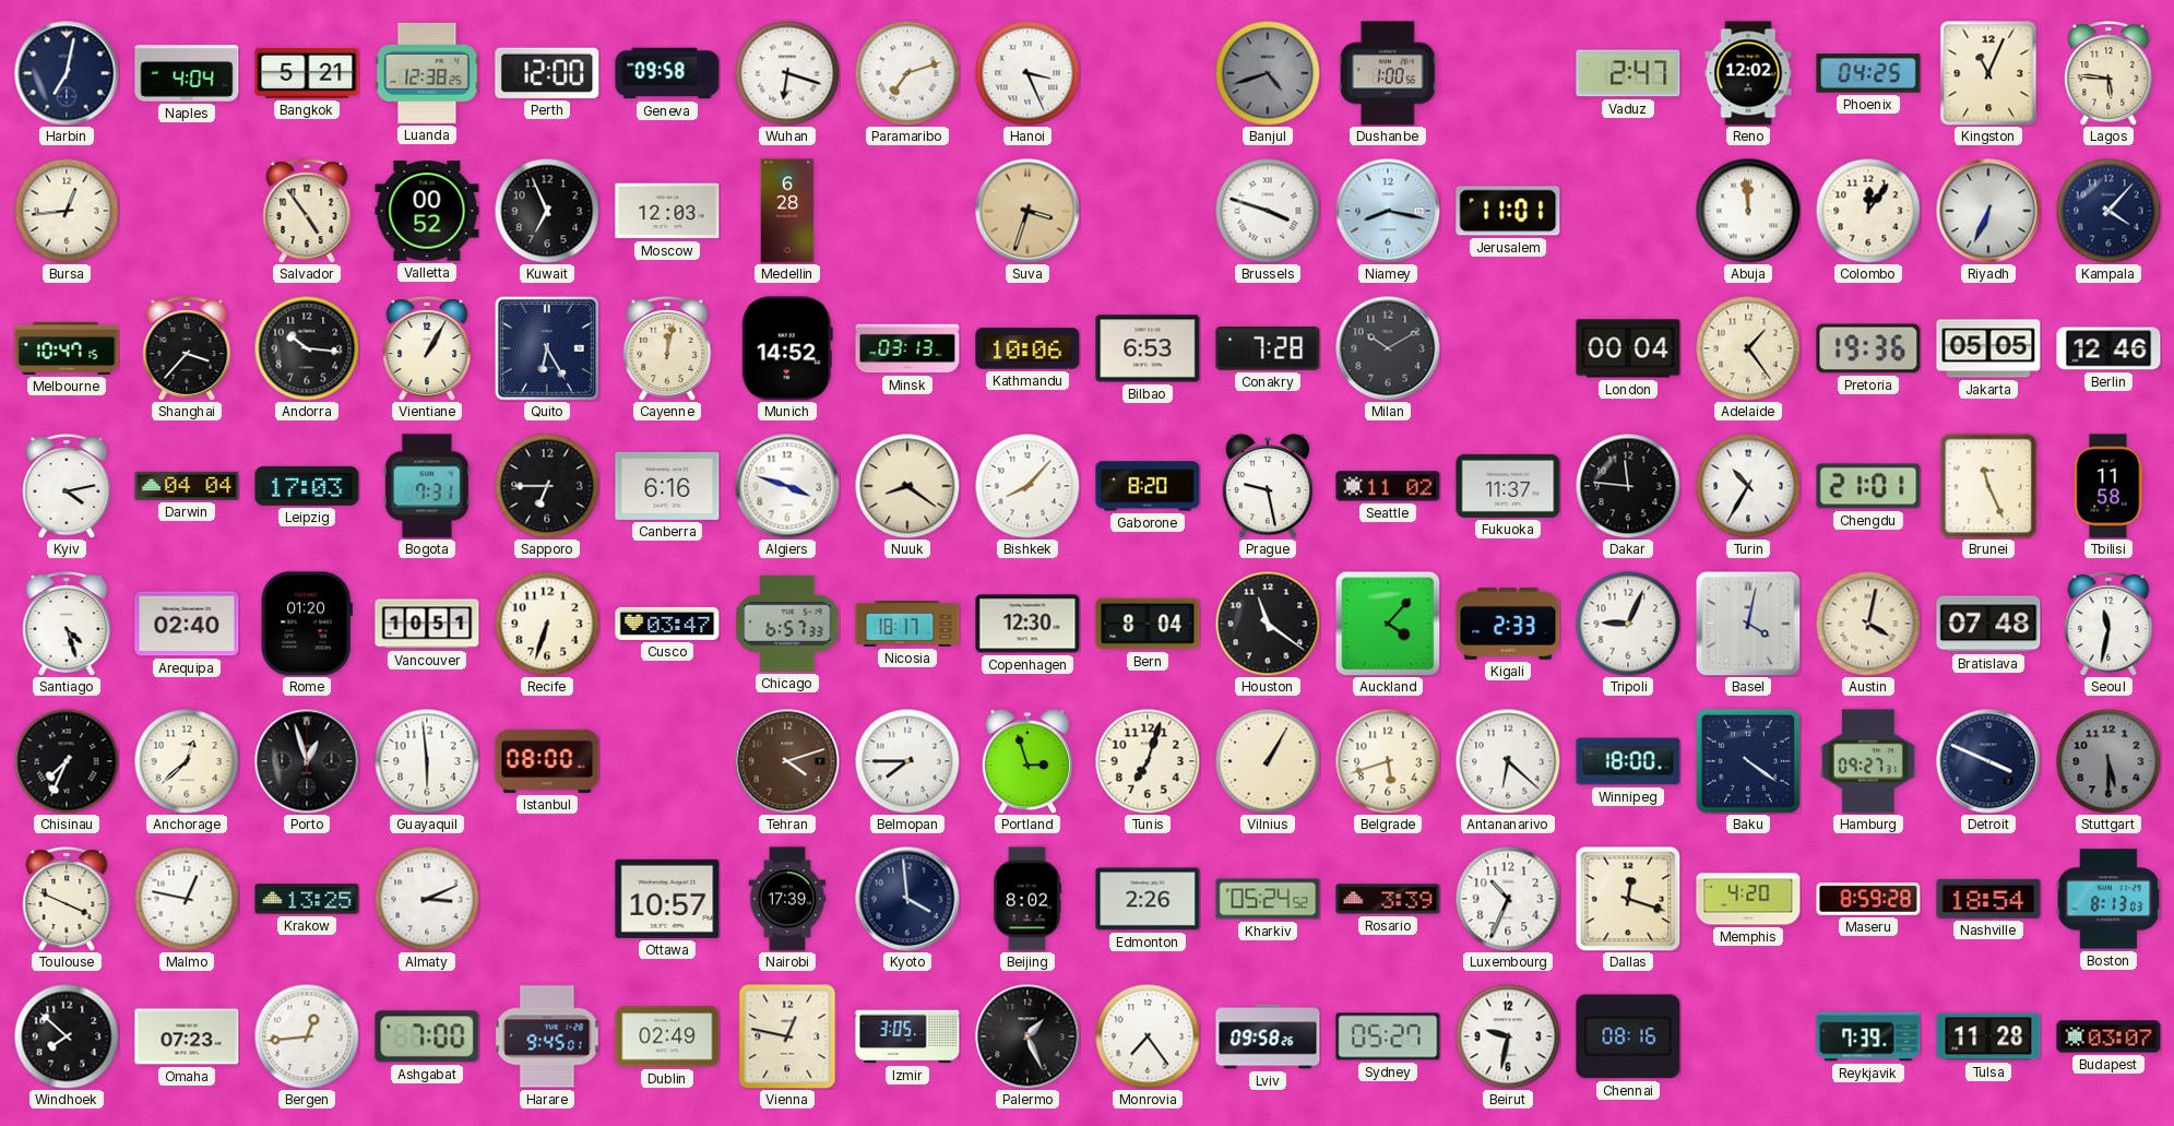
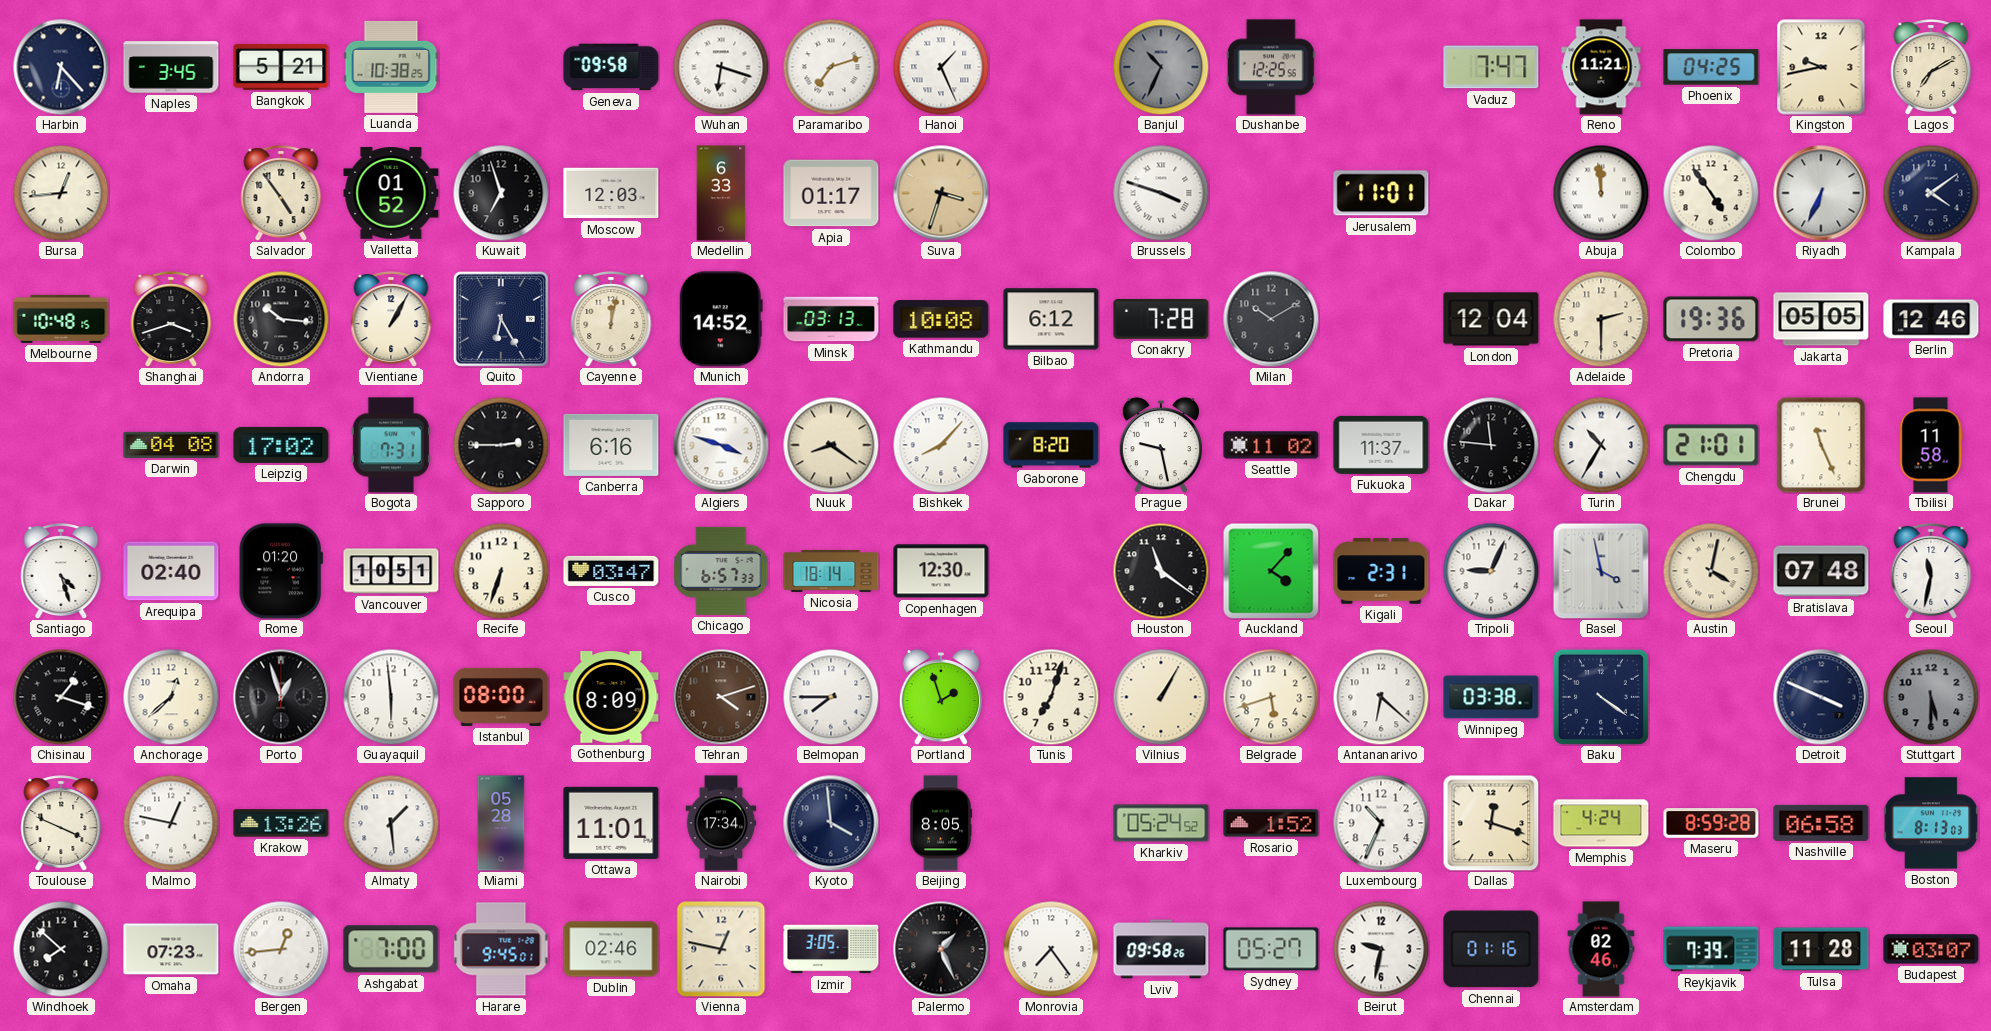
Harbin: 7:02 -> 6:23 (61, 67)
Naples: 4:04 -> 3:45 (171, 67)
Luanda: 12:38 -> 10:38 (391, 67)
Perth: 12:00 -> none (547, 73)
Hanoi: 3:26 -> 1:26 (941, 67)
Banjul: 4:42 -> 10:34 (1161, 67)
Dushanbe: 1:00 -> 12:25 (1271, 67)
Vaduz: 2:47 -> 7:47 (1491, 67)
Reno: 12:02 -> 11:21 (1601, 67)
Kingston: 11:04 -> 9:43 (1821, 67)
Lagos: 5:46 -> 7:10 (1931, 67)
Valletta: 00:52 -> 01:52 (391, 193)
Kuwait: 6:56 -> 6:57 (501, 193)
Medellin: 6:28 -> 6:33 (721, 193)
Apia: none -> 01:17 (831, 193)
Niamey: 8:17 -> none (1388, 211)
Colombo: 12:06 -> 4:54 (1711, 193)
Kampala: 4:07 -> 4:09 (1931, 193)
Melbourne: 10:47 -> 10:48 (61, 319)
Shanghai: 3:37 -> 3:42 (171, 319)
Kathmandu: 10:06 -> 10:08 (941, 319)
Bilbao: 6:53 -> 6:12 (1051, 319)
London: 00:04 -> 12:04 (1491, 319)
Adelaide: 1:24 -> 2:30 (1601, 319)
Kyiv: 4:13 -> none (67, 486)
Darwin: 04:04 -> 04:08 (171, 445)
Leipzig: 17:03 -> 17:02 (281, 445)
Sapporo: 6:45 -> 2:45 (501, 445)
Nicosia: 18:17 -> 18:14 (831, 571)
Bern: 8:04 -> none (1148, 624)
Kigali: 2:33 -> 2:31 (1381, 571)
Basel: 4:02 -> 3:58 (1601, 571)
Chisinau: 7:34 -> 1:18 (61, 697)
Gothenburg: none -> 8:09 (611, 697)
Portland: 2:57 -> 1:57 (940, 697)
Winnipeg: 18:00 -> 03:38 (1491, 697)
Hamburg: 09:27 -> none (1868, 761)
Krakow: 13:25 -> 13:26 (281, 823)
Almaty: 3:11 -> 1:29 (391, 823)
Miami: none -> 05:28 (501, 823)
Ottawa: 10:57 -> 11:01 (611, 823)
Nairobi: 17:39 -> 17:34 (721, 823)
Beijing: 8:02 -> 8:05 (941, 823)
Edmonton: 2:26 -> none (1148, 899)
Rosario: 3:39 -> 1:52 (1271, 823)
Memphis: 4:20 -> 4:24 (1601, 823)
Nashville: 18:54 -> 06:58 (1821, 823)
Dublin: 02:49 -> 02:46 (611, 949)
Chennai: 08:16 -> 01:16 (1491, 949)
Amsterdam: none -> 02:46 (1601, 949)
